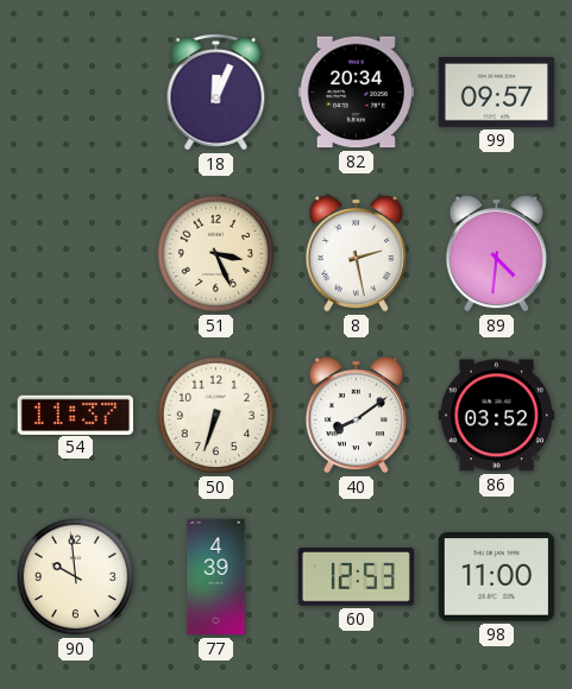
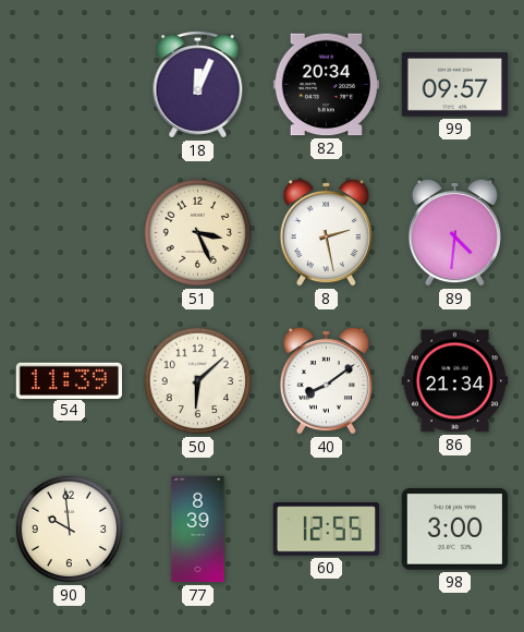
54: 11:37 -> 11:39 (69, 380)
50: 6:33 -> 6:08 (198, 381)
86: 03:52 -> 21:34 (454, 381)
77: 4:39 -> 8:39 (198, 530)
60: 12:53 -> 12:55 (326, 530)
98: 11:00 -> 3:00 (454, 530)
